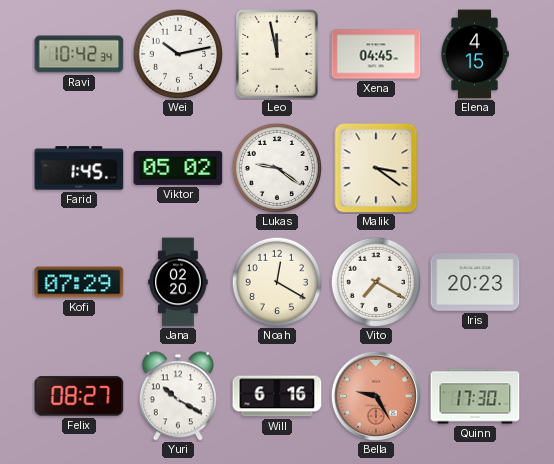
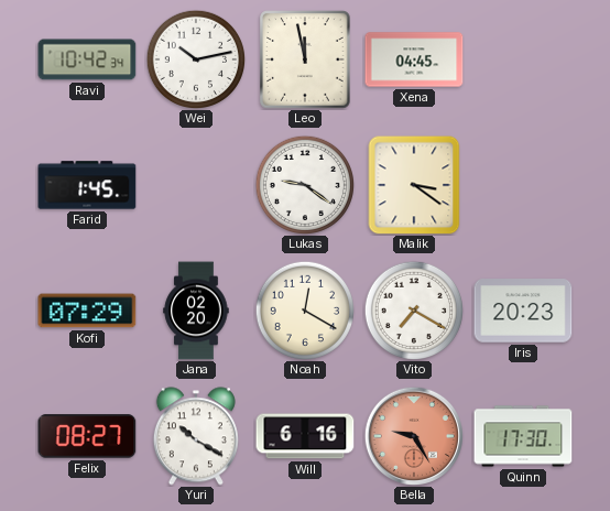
Elena: 4:15 -> none (475, 54)
Viktor: 05:02 -> none (178, 168)
